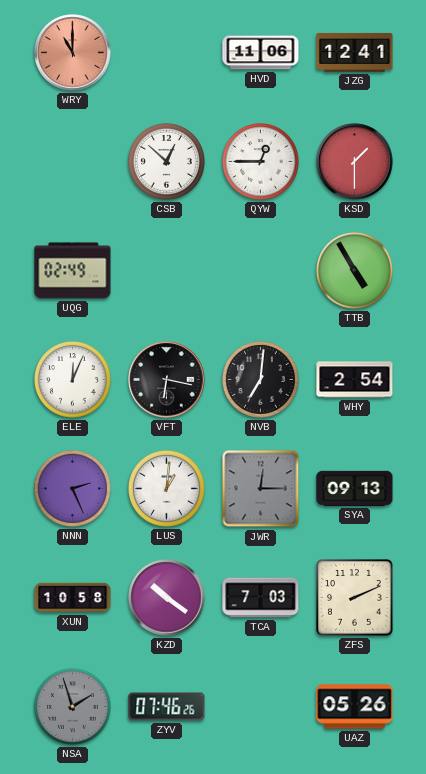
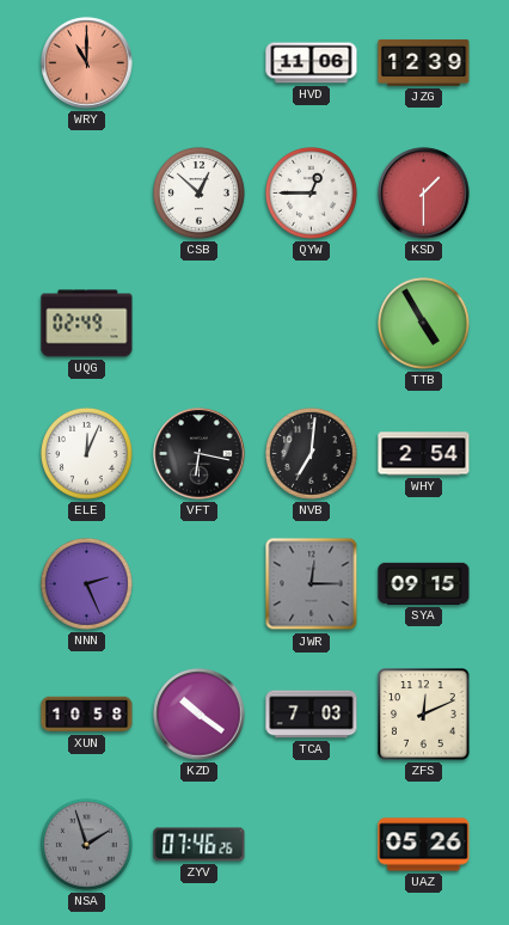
JZG: 12:41 -> 12:39 (424, 62)
LUS: 1:01 -> none (167, 489)
SYA: 09:13 -> 09:15 (424, 583)
ZFS: 2:11 -> 12:11 (424, 715)
